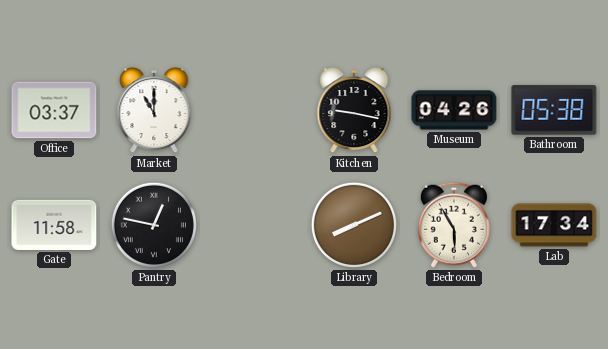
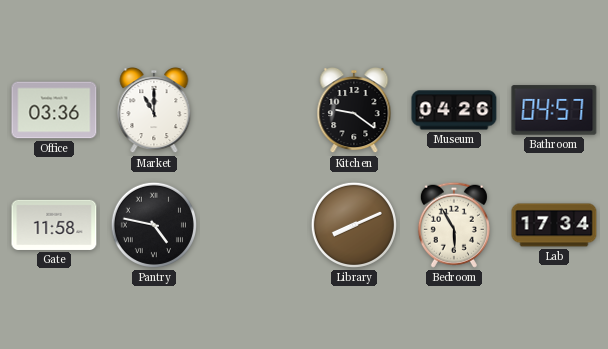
Office: 03:37 -> 03:36 (54, 110)
Kitchen: 9:17 -> 9:21 (354, 110)
Bathroom: 05:38 -> 04:57 (554, 110)
Pantry: 12:47 -> 4:47 (154, 225)
